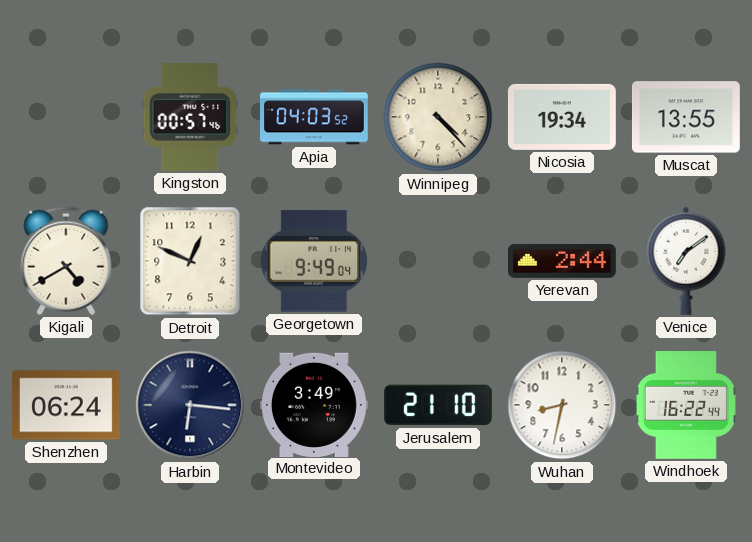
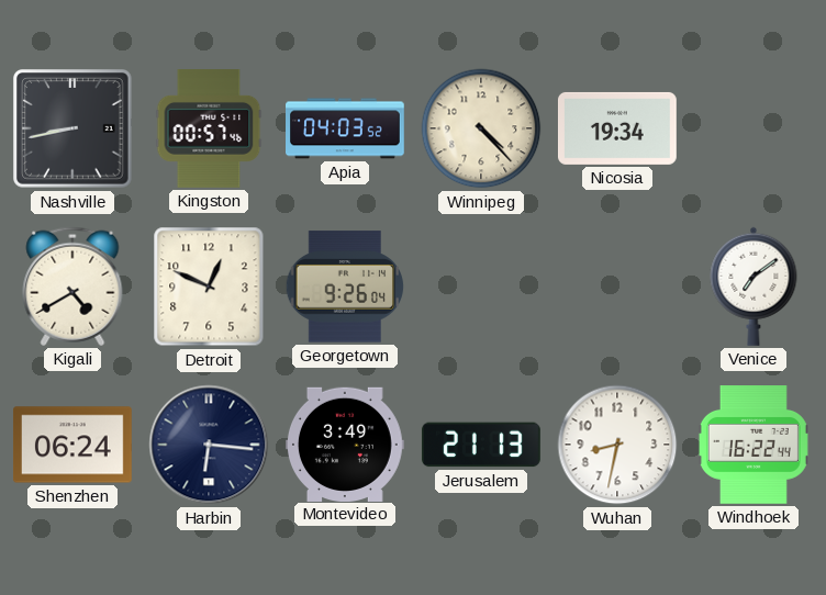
Nashville: none -> 8:43 (74, 130)
Muscat: 13:55 -> none (686, 117)
Georgetown: 9:49 -> 9:26 (345, 287)
Yerevan: 2:44 -> none (563, 261)
Jerusalem: 21:10 -> 21:13 (481, 445)
